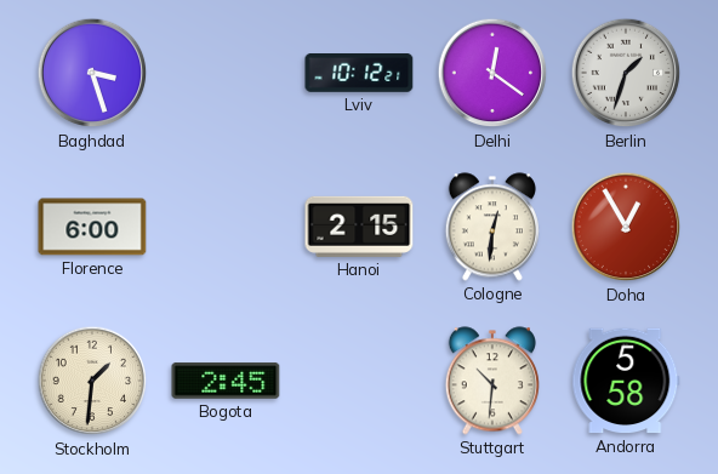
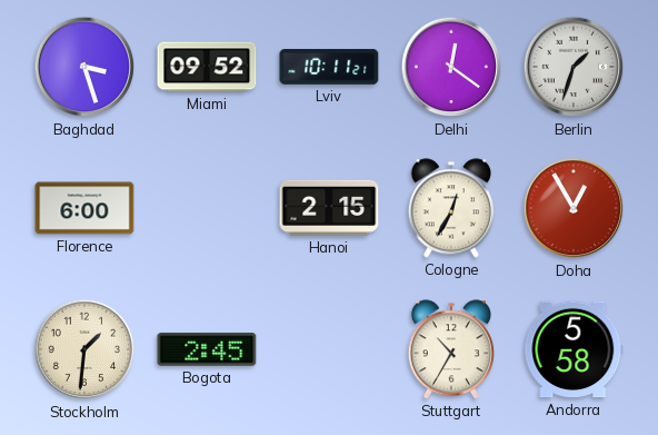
Miami: none -> 09:52 (207, 67)
Lviv: 10:12 -> 10:11 (329, 68)
Cologne: 12:31 -> 12:35 (451, 208)
Stuttgart: 10:31 -> 10:35 (451, 349)
